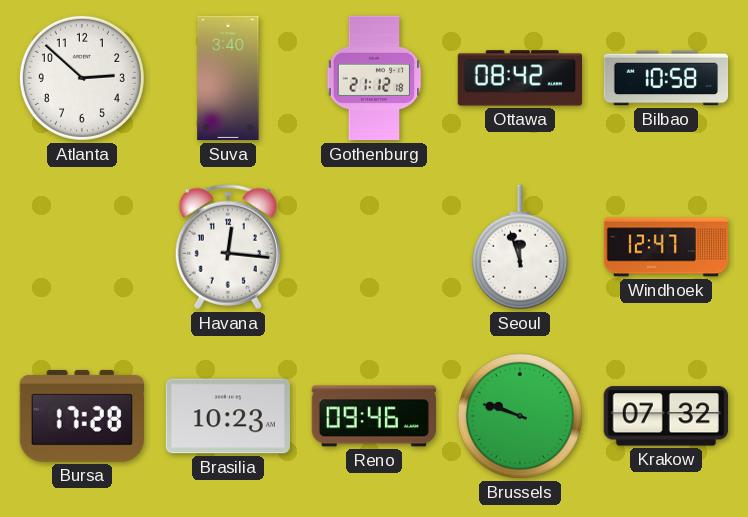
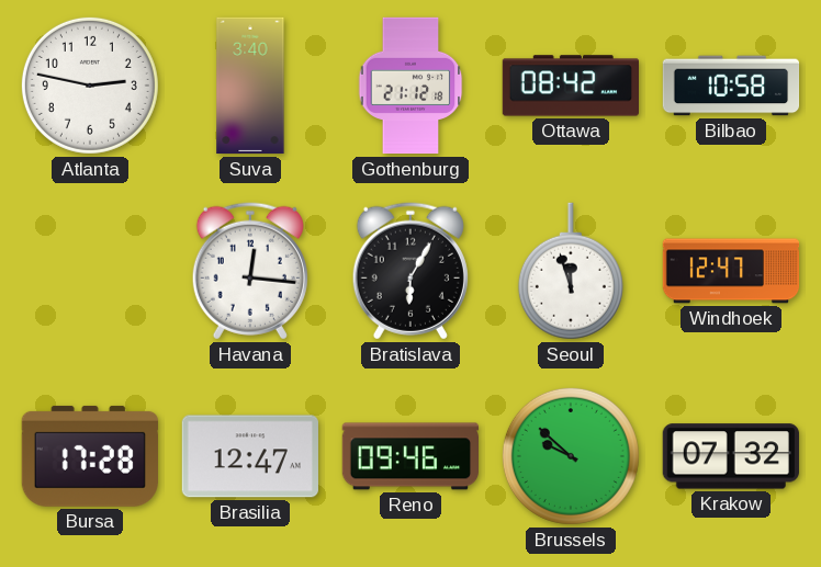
Atlanta: 2:52 -> 2:47 (90, 86)
Bratislava: none -> 6:05 (410, 271)
Brasilia: 10:23 -> 12:47 (250, 456)
Brussels: 9:48 -> 9:52 (571, 456)
